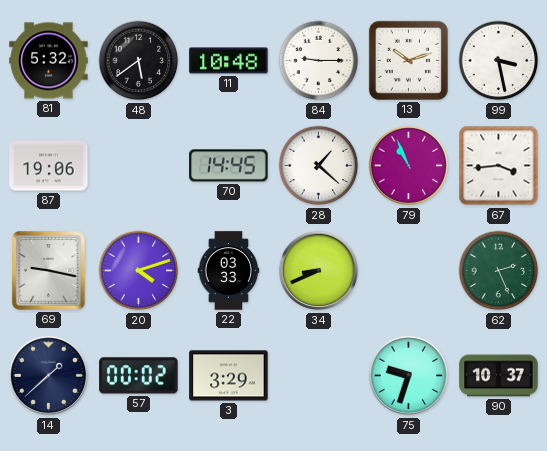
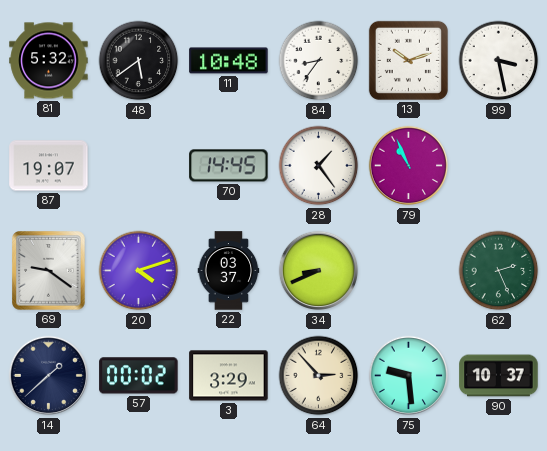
84: 9:15 -> 8:36 (319, 61)
87: 19:06 -> 19:07 (49, 166)
28: 1:22 -> 1:24 (319, 166)
67: 3:44 -> none (499, 166)
69: 9:17 -> 9:21 (49, 271)
22: 03:33 -> 03:37 (229, 271)
64: none -> 2:53 (319, 376)
75: 9:33 -> 9:29 (409, 376)
